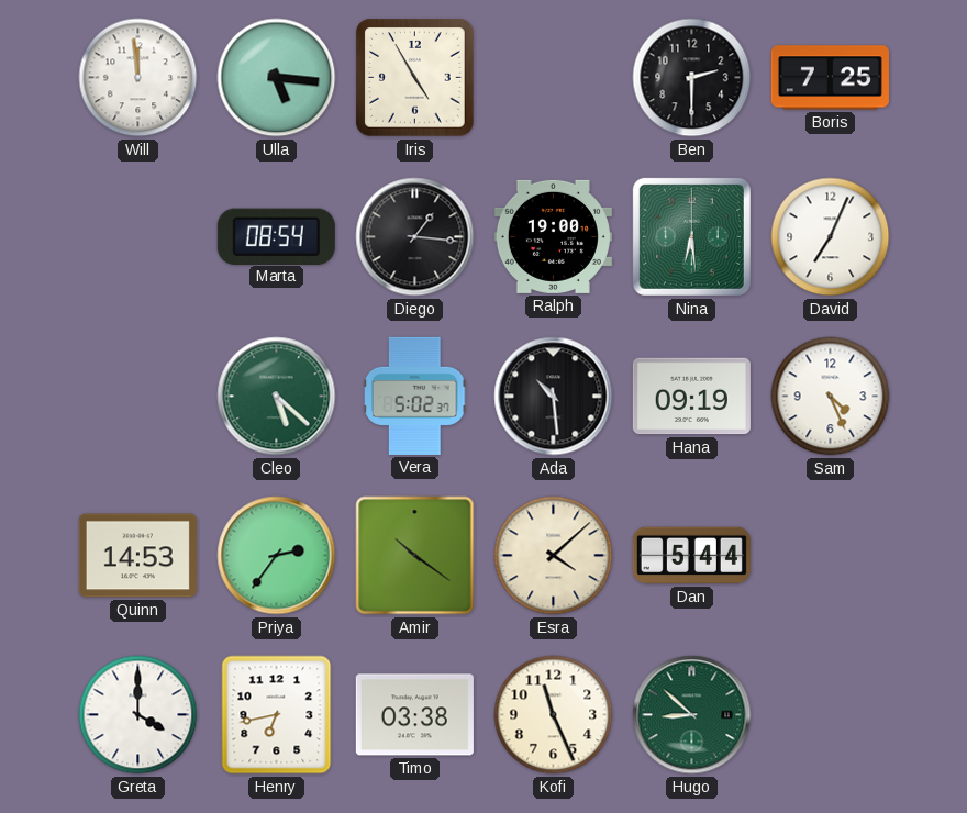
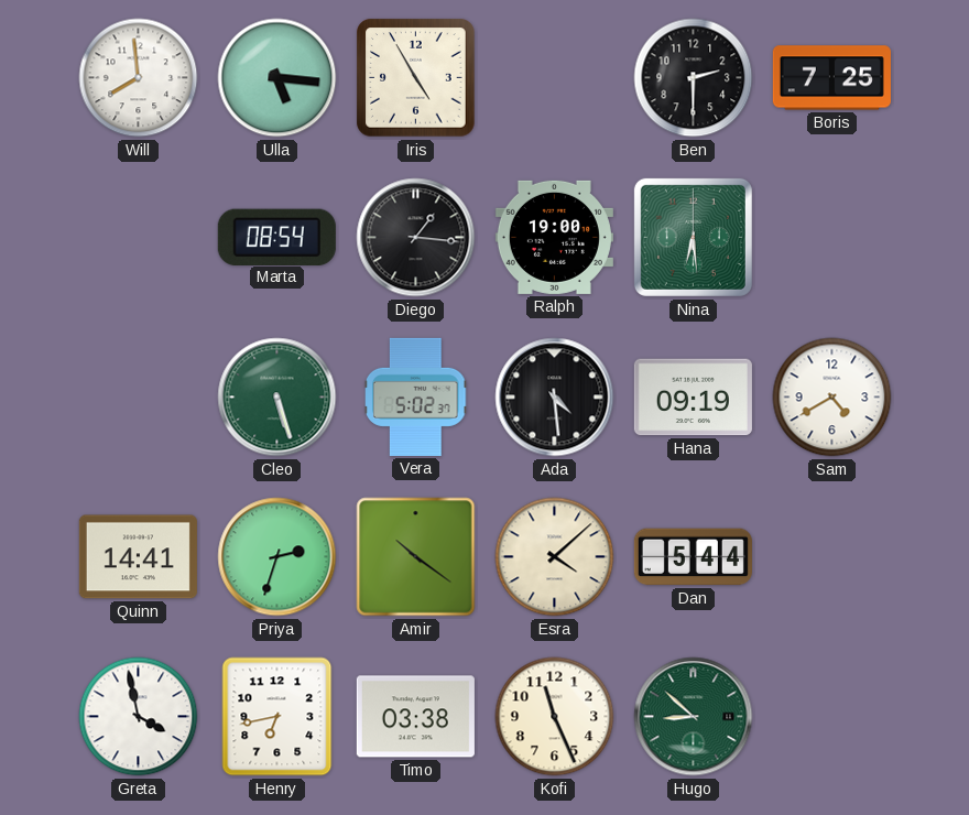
Will: 11:59 -> 7:59 (139, 78)
David: 7:04 -> none (831, 237)
Cleo: 5:22 -> 5:27 (277, 398)
Ada: 10:29 -> 4:29 (555, 398)
Sam: 4:26 -> 4:40 (832, 398)
Quinn: 14:53 -> 14:41 (138, 557)
Priya: 2:36 -> 2:33 (277, 557)
Greta: 4:00 -> 3:58 (139, 717)
